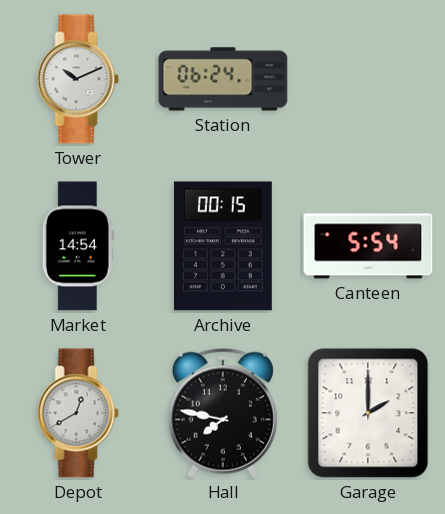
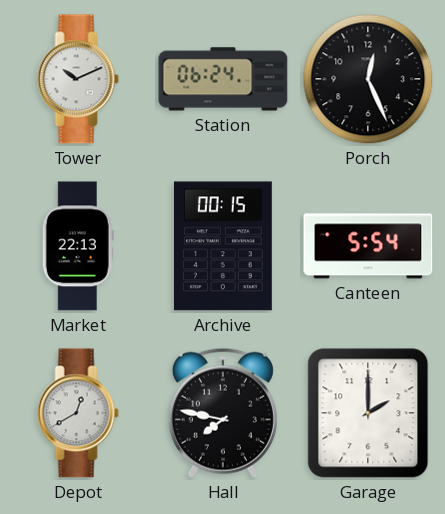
Porch: none -> 12:26 (368, 79)
Market: 14:54 -> 22:13 (78, 246)
